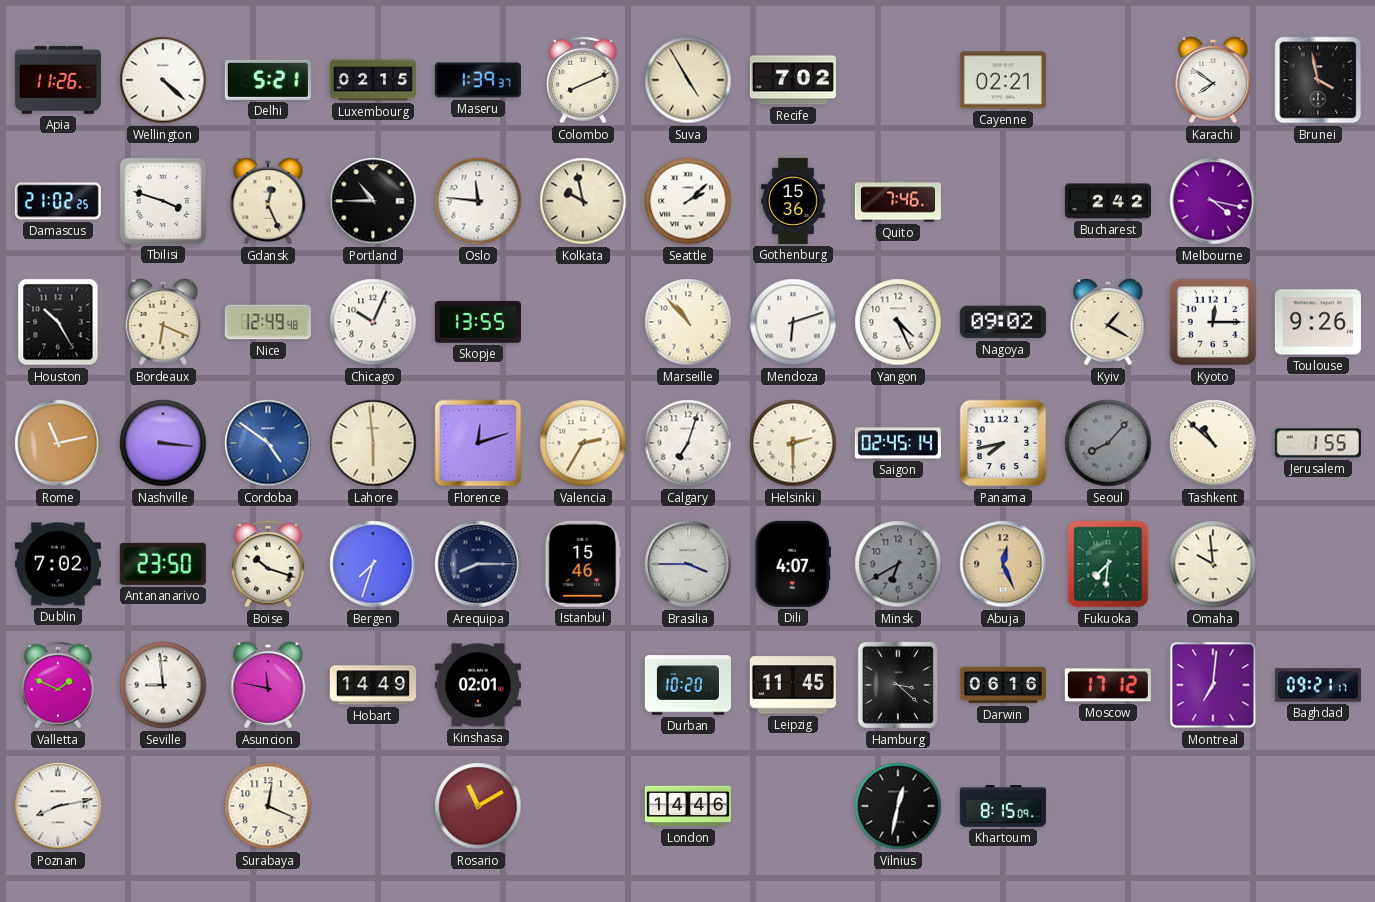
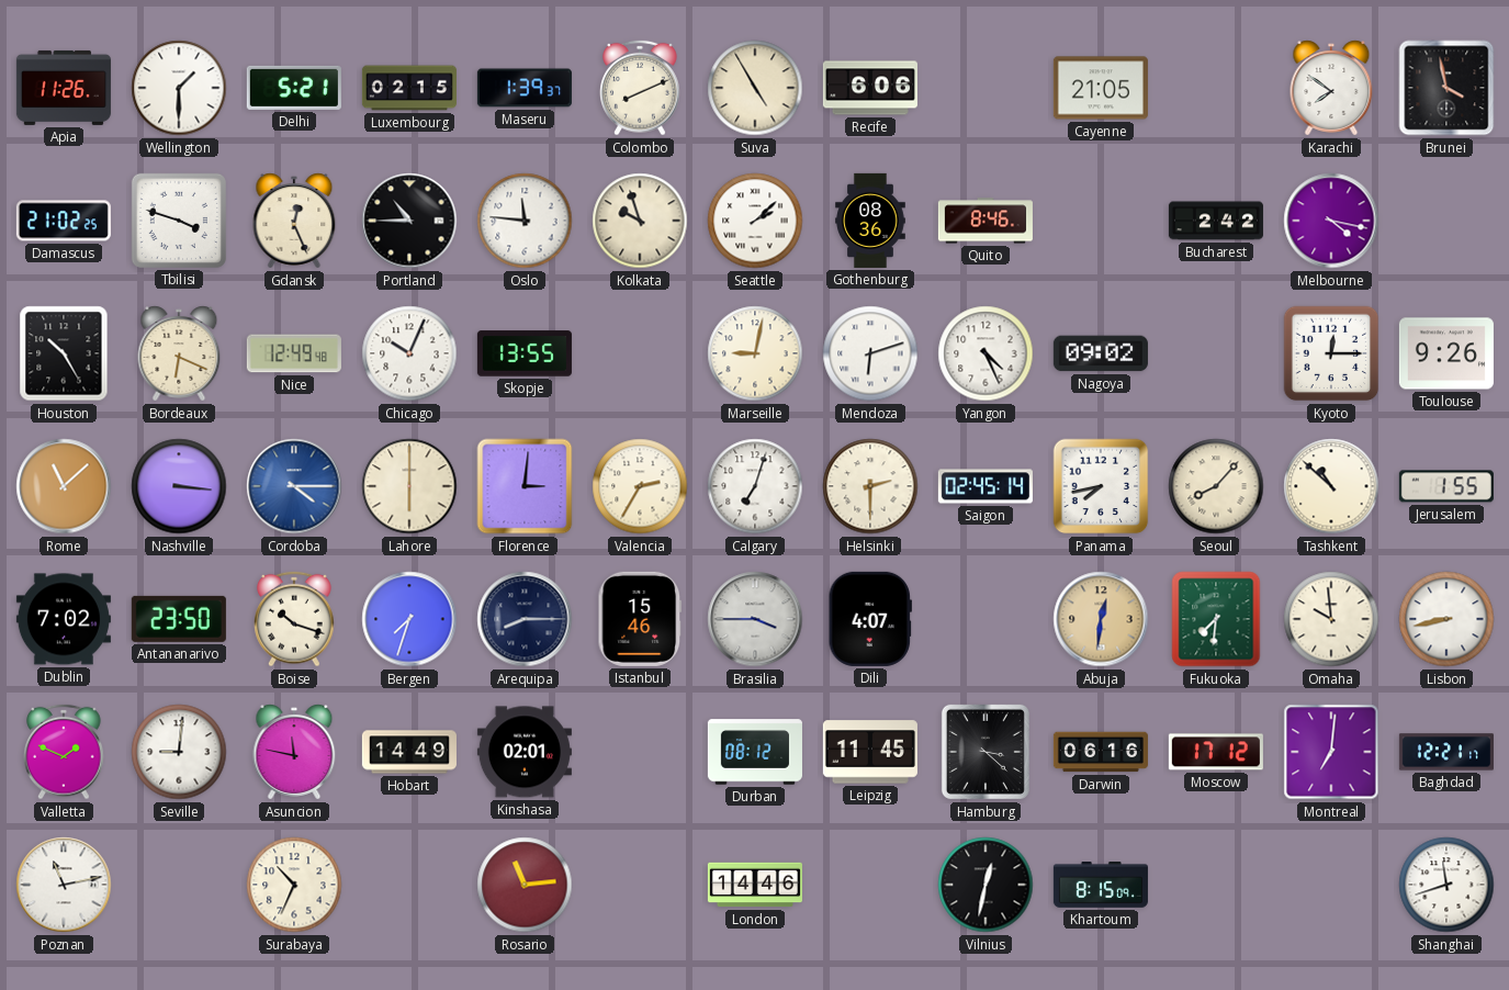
Wellington: 4:22 -> 1:30 (179, 88)
Recife: 7:02 -> 6:06 (870, 88)
Cayenne: 02:21 -> 21:05 (1101, 88)
Kolkata: 9:58 -> 9:57 (640, 221)
Gothenburg: 15:36 -> 08:36 (870, 221)
Quito: 7:46 -> 8:46 (986, 221)
Marseille: 10:53 -> 9:02 (755, 353)
Kyiv: 1:20 -> none (1108, 322)
Rome: 11:13 -> 11:08 (64, 486)
Cordoba: 4:51 -> 4:15 (294, 486)
Lahore: 5:59 -> 6:00 (409, 486)
Florence: 12:12 -> 3:01 (525, 486)
Seoul dial: grey -> cream (1216, 486)
Minsk: 6:40 -> none (898, 564)
Abuja: 12:26 -> 12:31 (1101, 619)
Lisbon: none -> 8:43 (1446, 619)
Seville: 8:59 -> 9:01 (179, 752)
Durban: 10:20 -> 08:12 (755, 752)
Baghdad: 09:21 -> 12:21 (1446, 752)
Poznan: 8:13 -> 11:13 (64, 885)
Surabaya: 12:19 -> 10:34 (294, 885)
Rosario: 11:10 -> 11:14 (525, 885)
Shanghai: none -> 11:42 (1446, 885)
